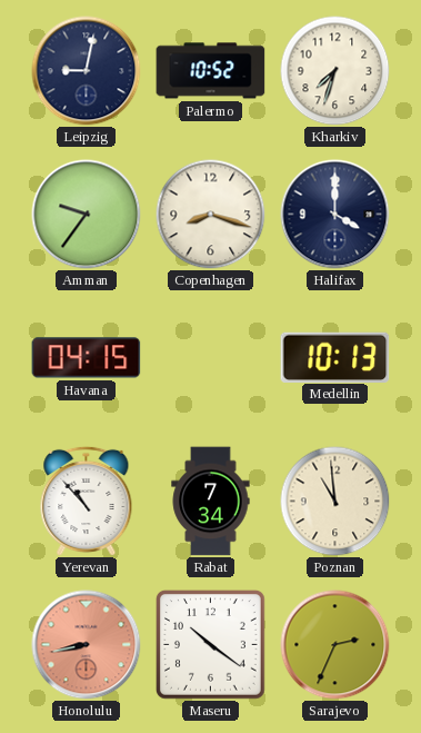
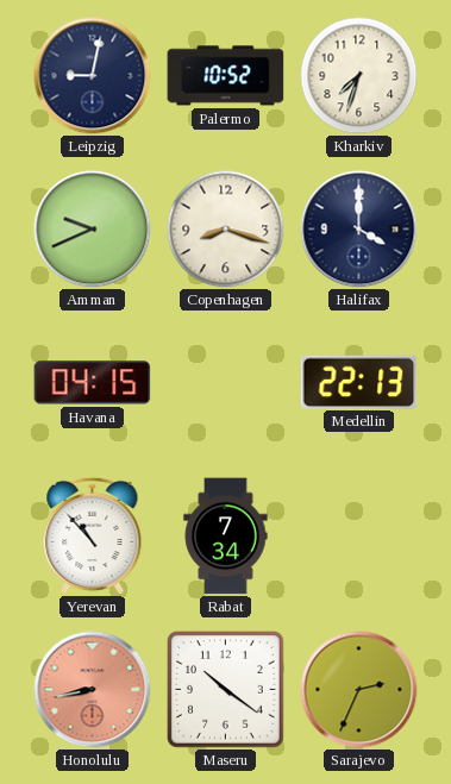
Amman: 9:36 -> 9:41 (93, 230)
Medellin: 10:13 -> 22:13 (359, 382)
Poznan: 10:59 -> none (335, 502)
